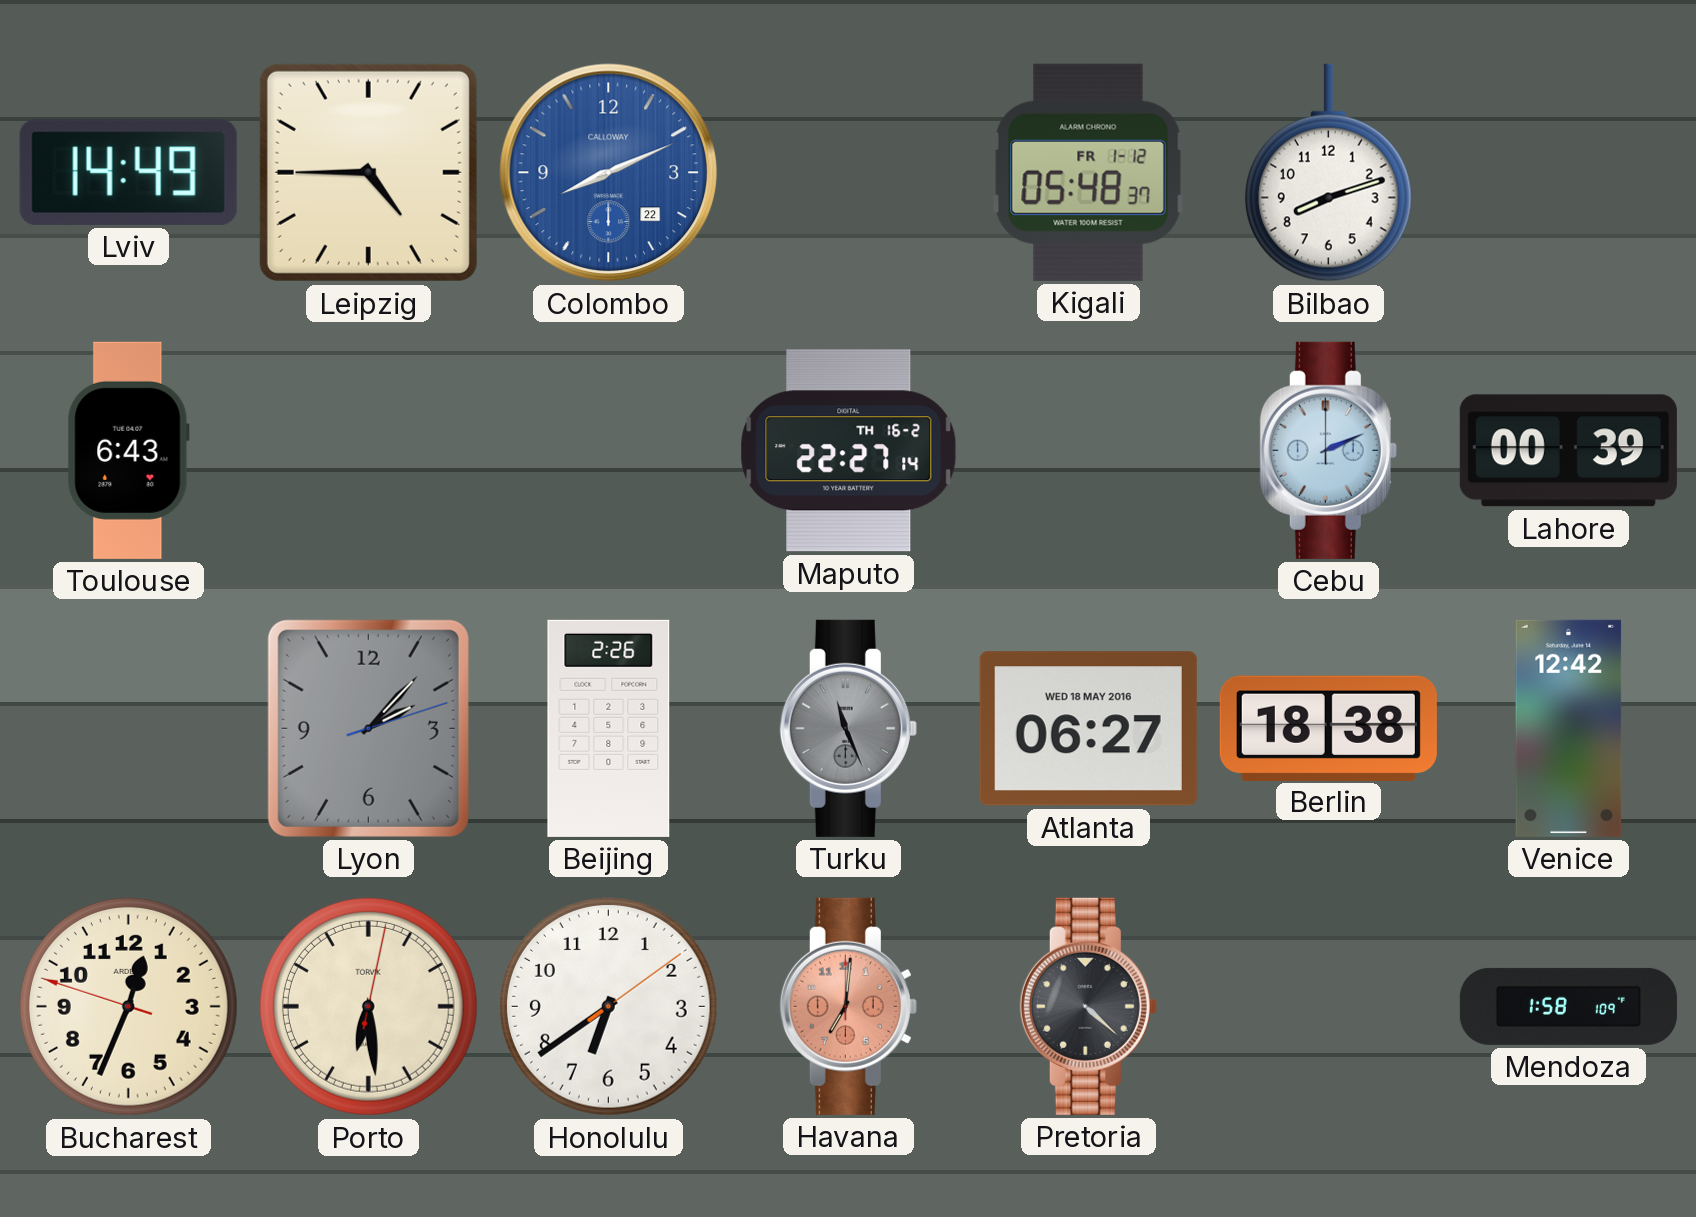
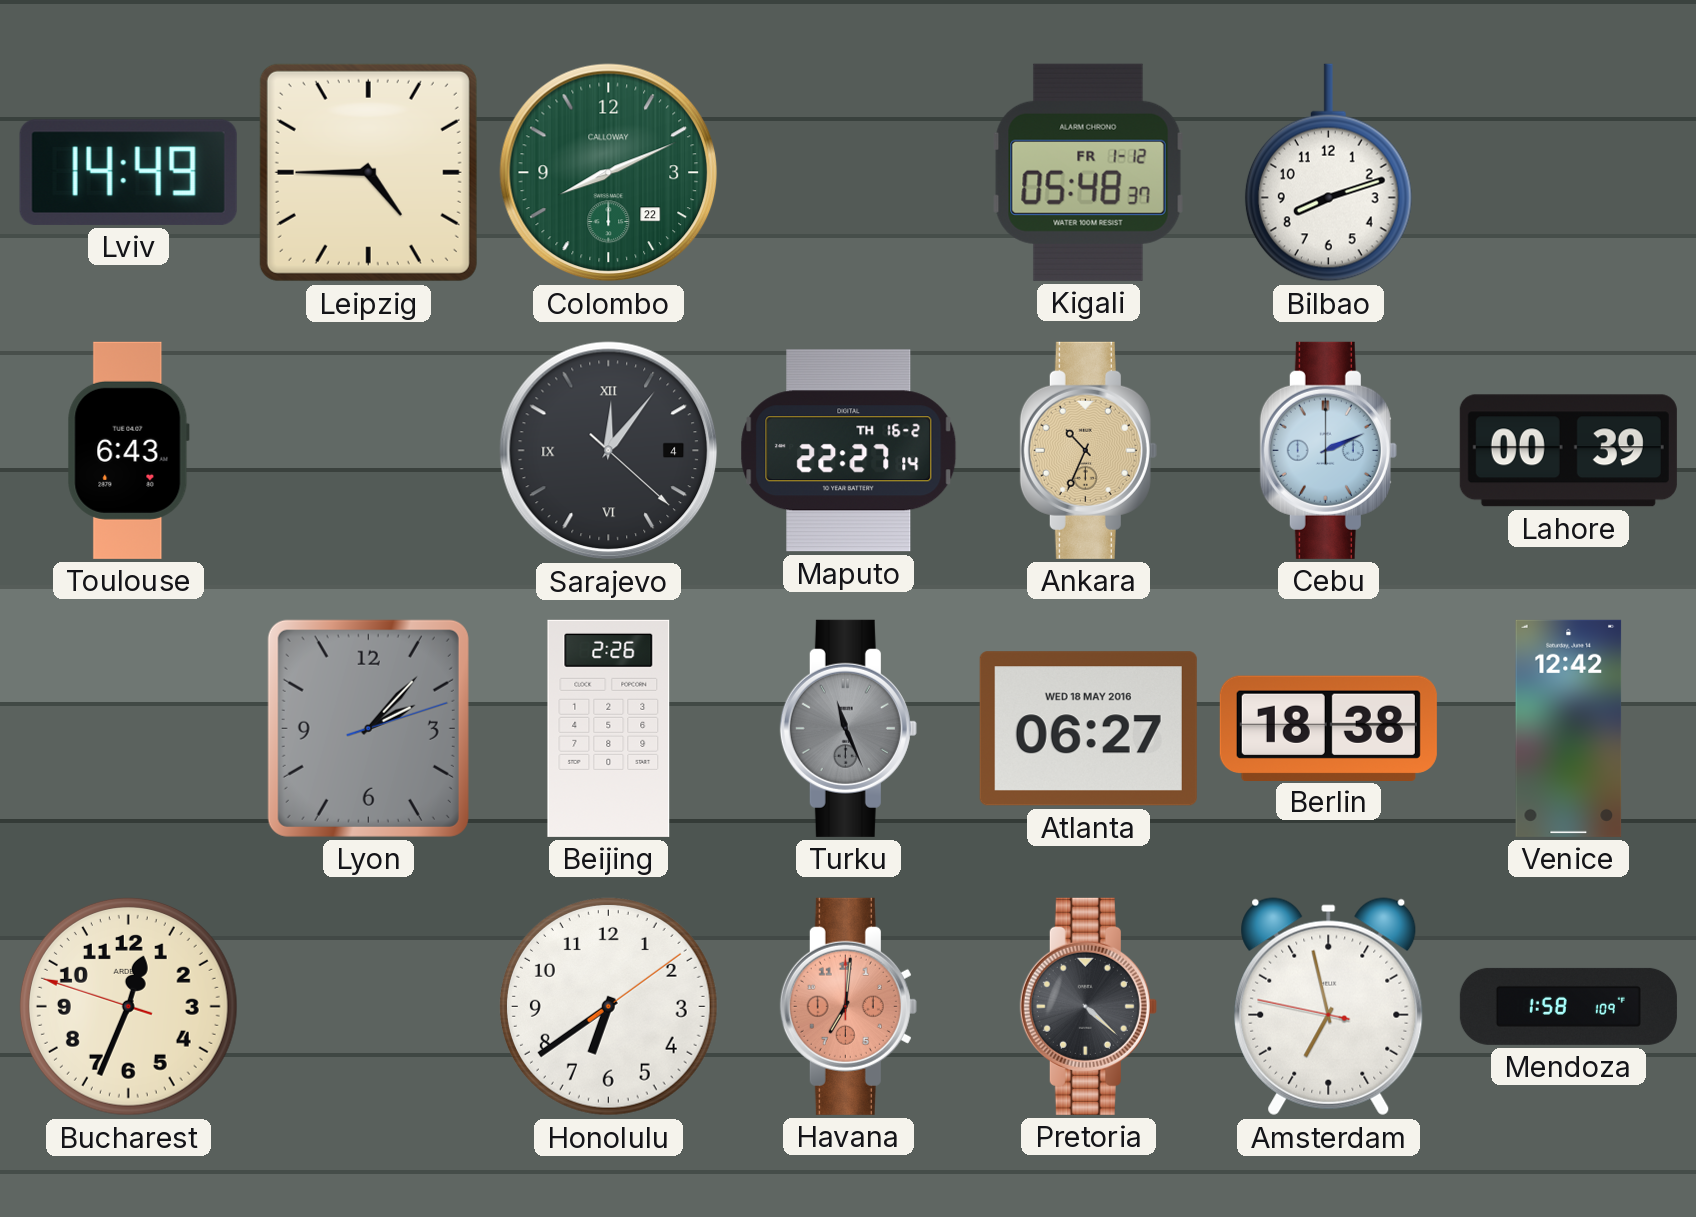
Colombo dial: blue -> green (609, 173)
Sarajevo: none -> 12:06 (609, 451)
Ankara: none -> 10:34 (1088, 450)
Porto: 6:29 -> none (368, 1006)
Amsterdam: none -> 6:57 (1329, 1007)
